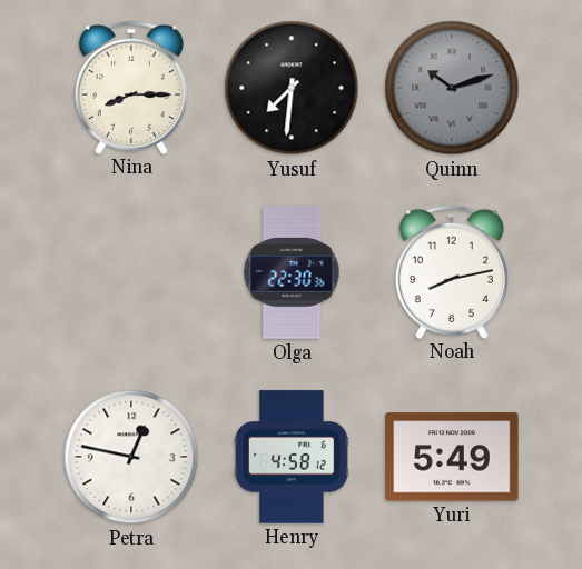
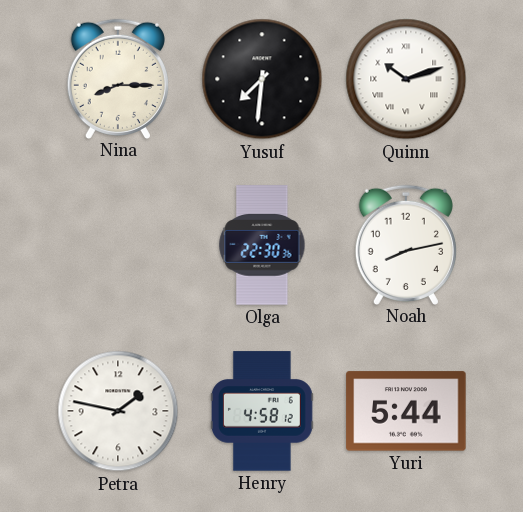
Quinn dial: grey -> white (406, 79)
Petra: 12:47 -> 1:47 (118, 411)
Yuri: 5:49 -> 5:44 (406, 411)
